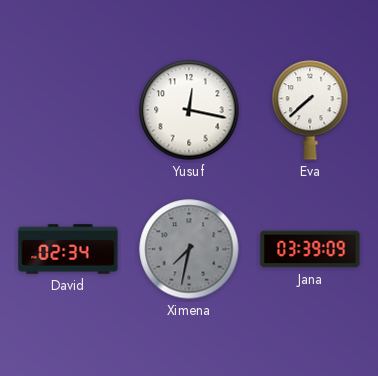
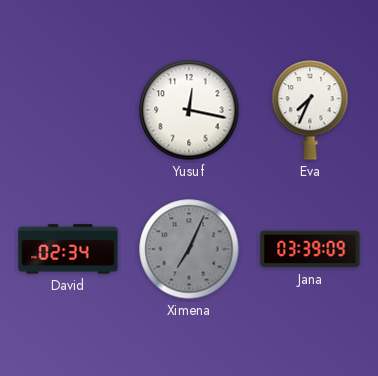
Eva: 7:38 -> 7:34 (310, 110)
Ximena: 7:32 -> 7:04 (189, 249)
